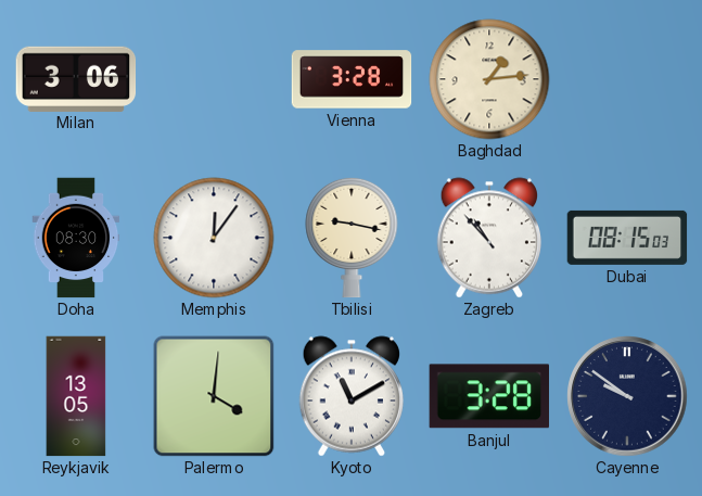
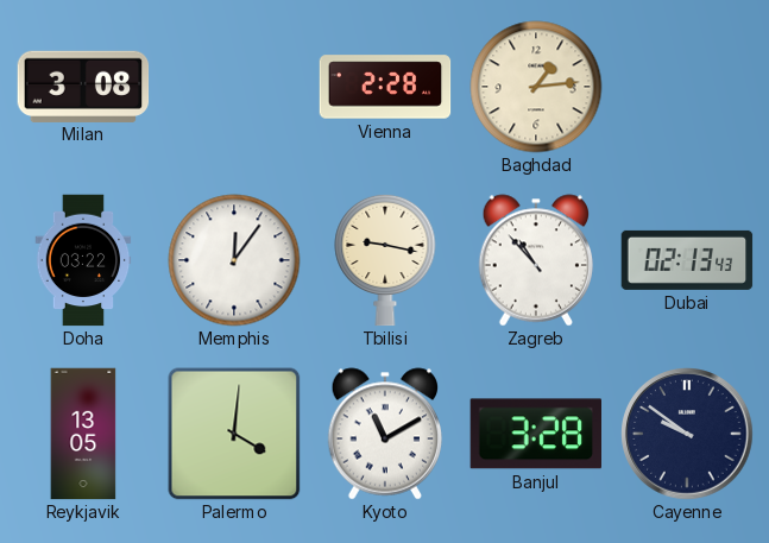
Milan: 3:06 -> 3:08 (83, 86)
Vienna: 3:28 -> 2:28 (385, 87)
Doha: 08:30 -> 03:22 (83, 260)
Dubai: 08:15 -> 02:13 (687, 260)
